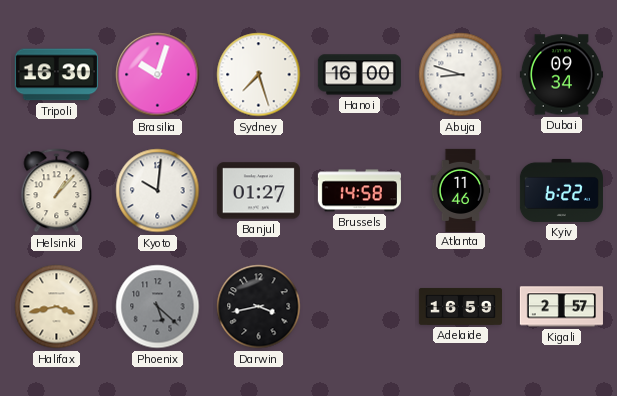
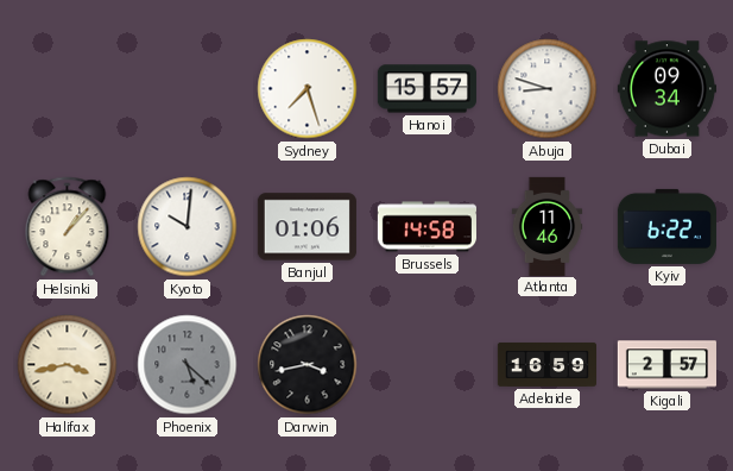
Tripoli: 16:30 -> none (56, 75)
Brasilia: 10:03 -> none (158, 75)
Hanoi: 16:00 -> 15:57 (426, 89)
Banjul: 01:27 -> 01:06 (307, 227)
